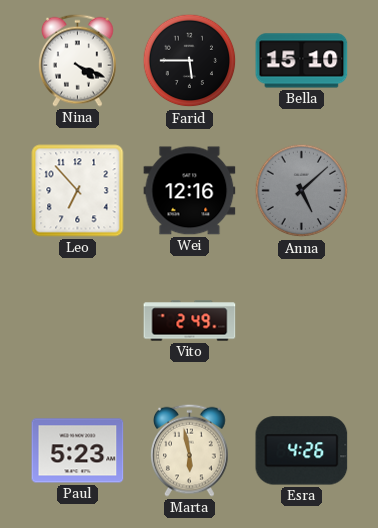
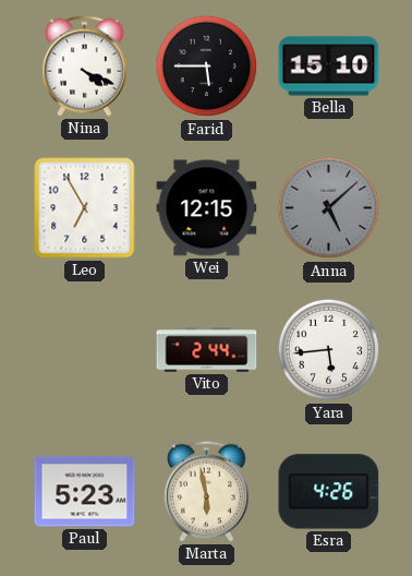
Leo: 6:53 -> 6:55 (85, 208)
Wei: 12:16 -> 12:15 (207, 208)
Vito: 2:49 -> 2:44 (207, 350)
Yara: none -> 5:44 (329, 350)
